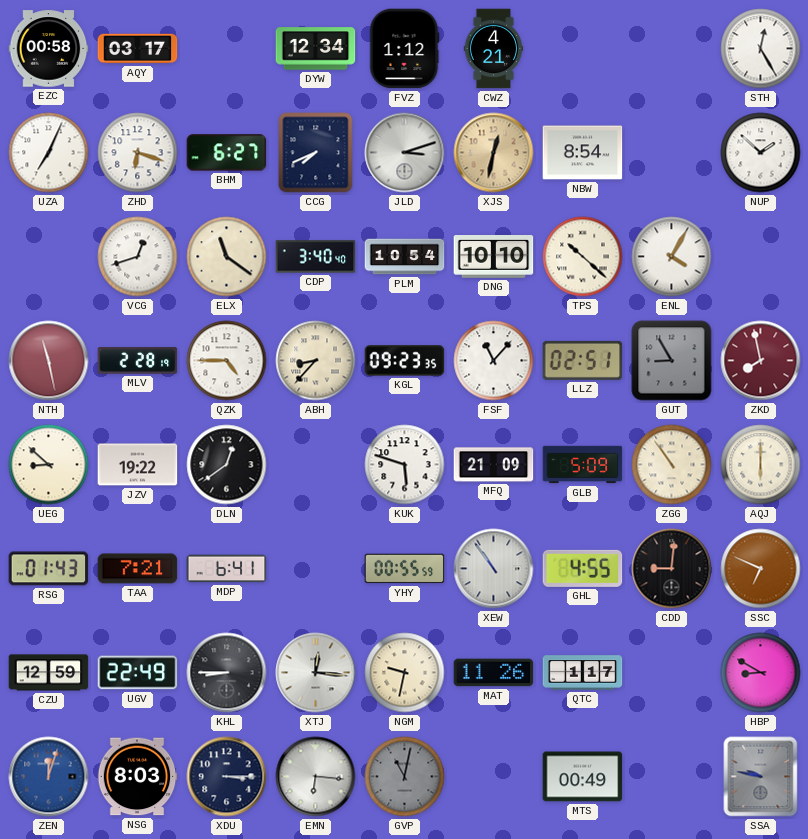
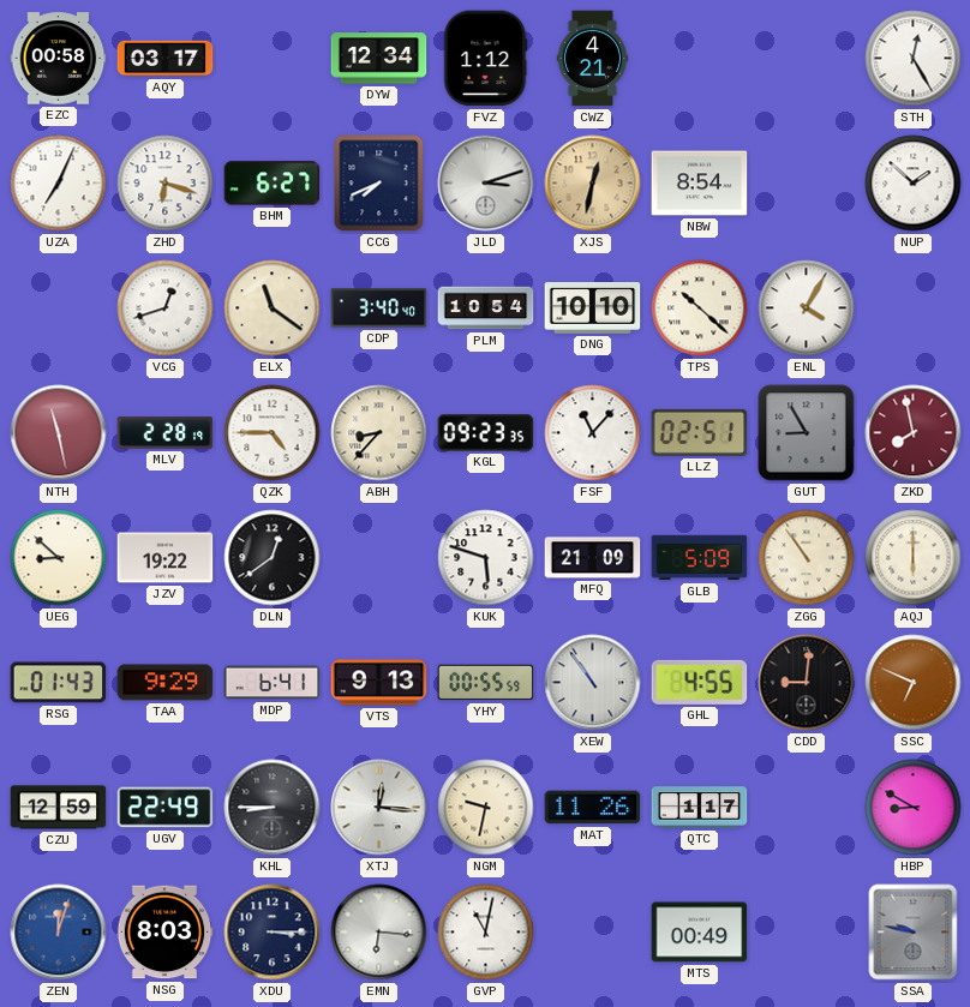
TAA: 7:21 -> 9:29 (166, 683)
VTS: none -> 9:13 (379, 683)
GVP dial: grey -> white (486, 933)
